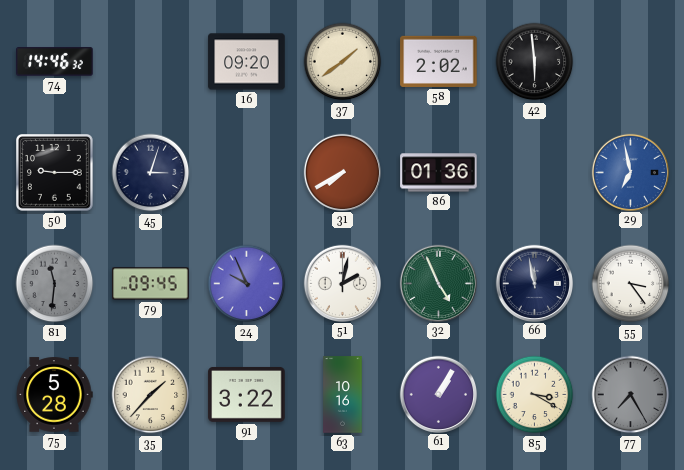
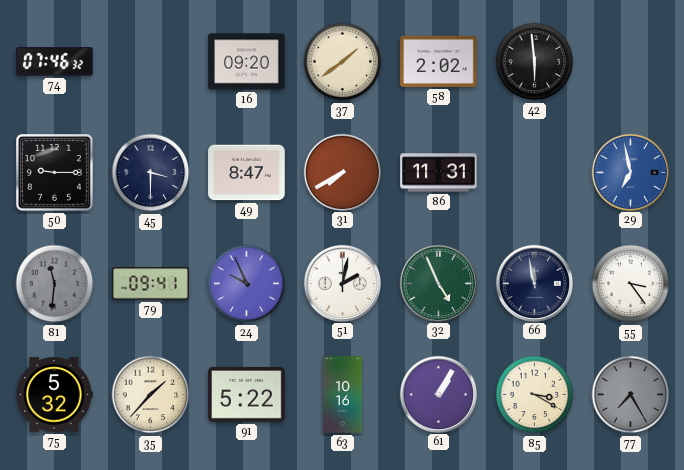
74: 14:46 -> 07:46 (55, 62)
45: 3:03 -> 3:30 (151, 173)
49: none -> 8:47 (247, 173)
86: 01:36 -> 11:31 (439, 173)
79: 09:45 -> 09:41 (151, 284)
75: 5:28 -> 5:32 (54, 395)
91: 3:22 -> 5:22 (247, 394)
